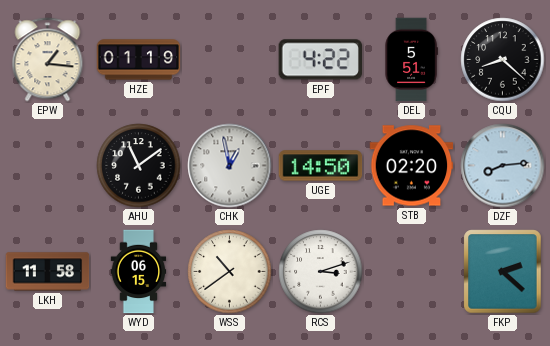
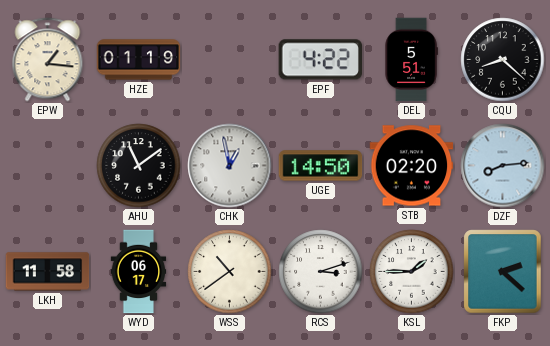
WYD: 06:15 -> 06:17 (139, 272)
KSL: none -> 1:45 (412, 272)
